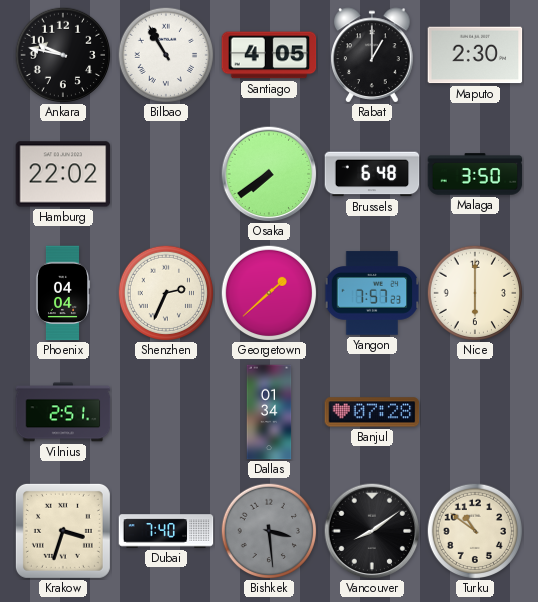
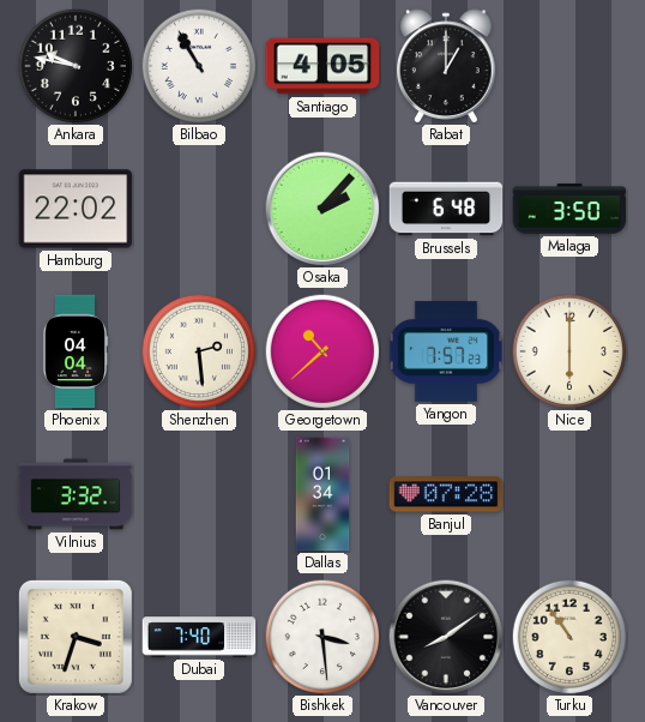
Maputo: 2:30 -> none (475, 55)
Osaka: 7:39 -> 2:07 (322, 209)
Shenzhen: 2:34 -> 2:29 (199, 351)
Georgetown: 1:38 -> 10:38 (322, 351)
Vilnius: 2:51 -> 3:32 (76, 494)
Bishkek dial: grey -> white (322, 637)
Turku: 10:51 -> 10:54 (569, 637)
